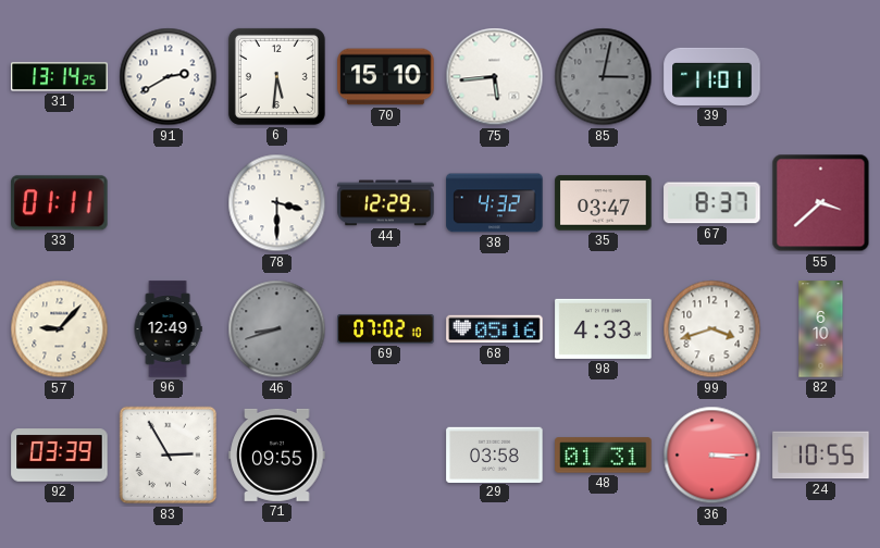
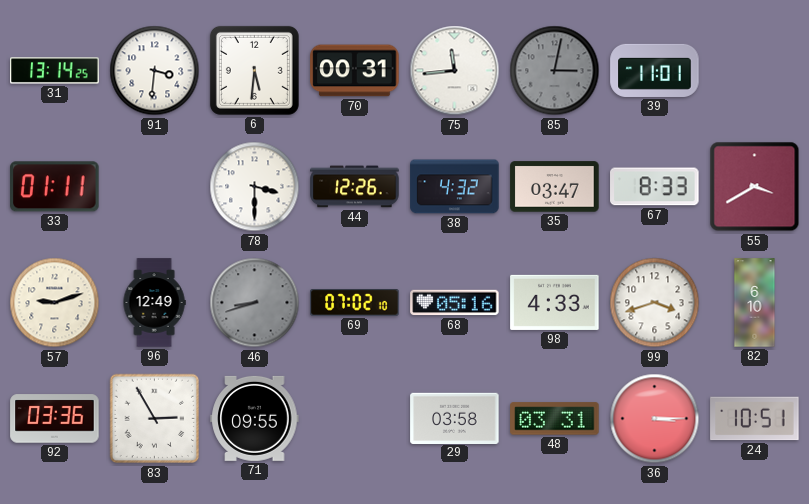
91: 2:40 -> 3:31 (155, 71)
70: 15:10 -> 00:31 (355, 71)
75: 5:44 -> 11:44 (455, 71)
44: 12:29 -> 12:26 (355, 187)
67: 8:37 -> 8:33 (655, 187)
55: 3:38 -> 3:40 (755, 187)
57: 9:07 -> 9:12 (55, 303)
92: 03:39 -> 03:36 (55, 419)
48: 01:31 -> 03:31 (555, 419)
24: 10:55 -> 10:51 (755, 419)
